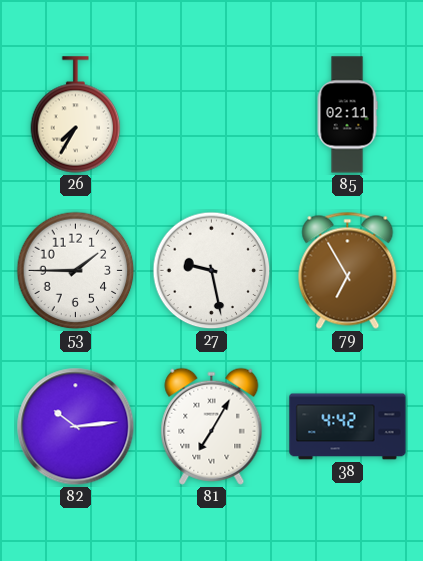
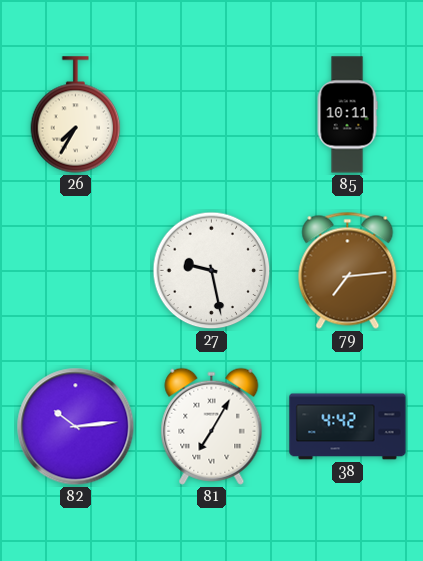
85: 02:11 -> 10:11 (347, 115)
53: 1:45 -> none (76, 271)
79: 6:55 -> 7:14 (348, 270)
